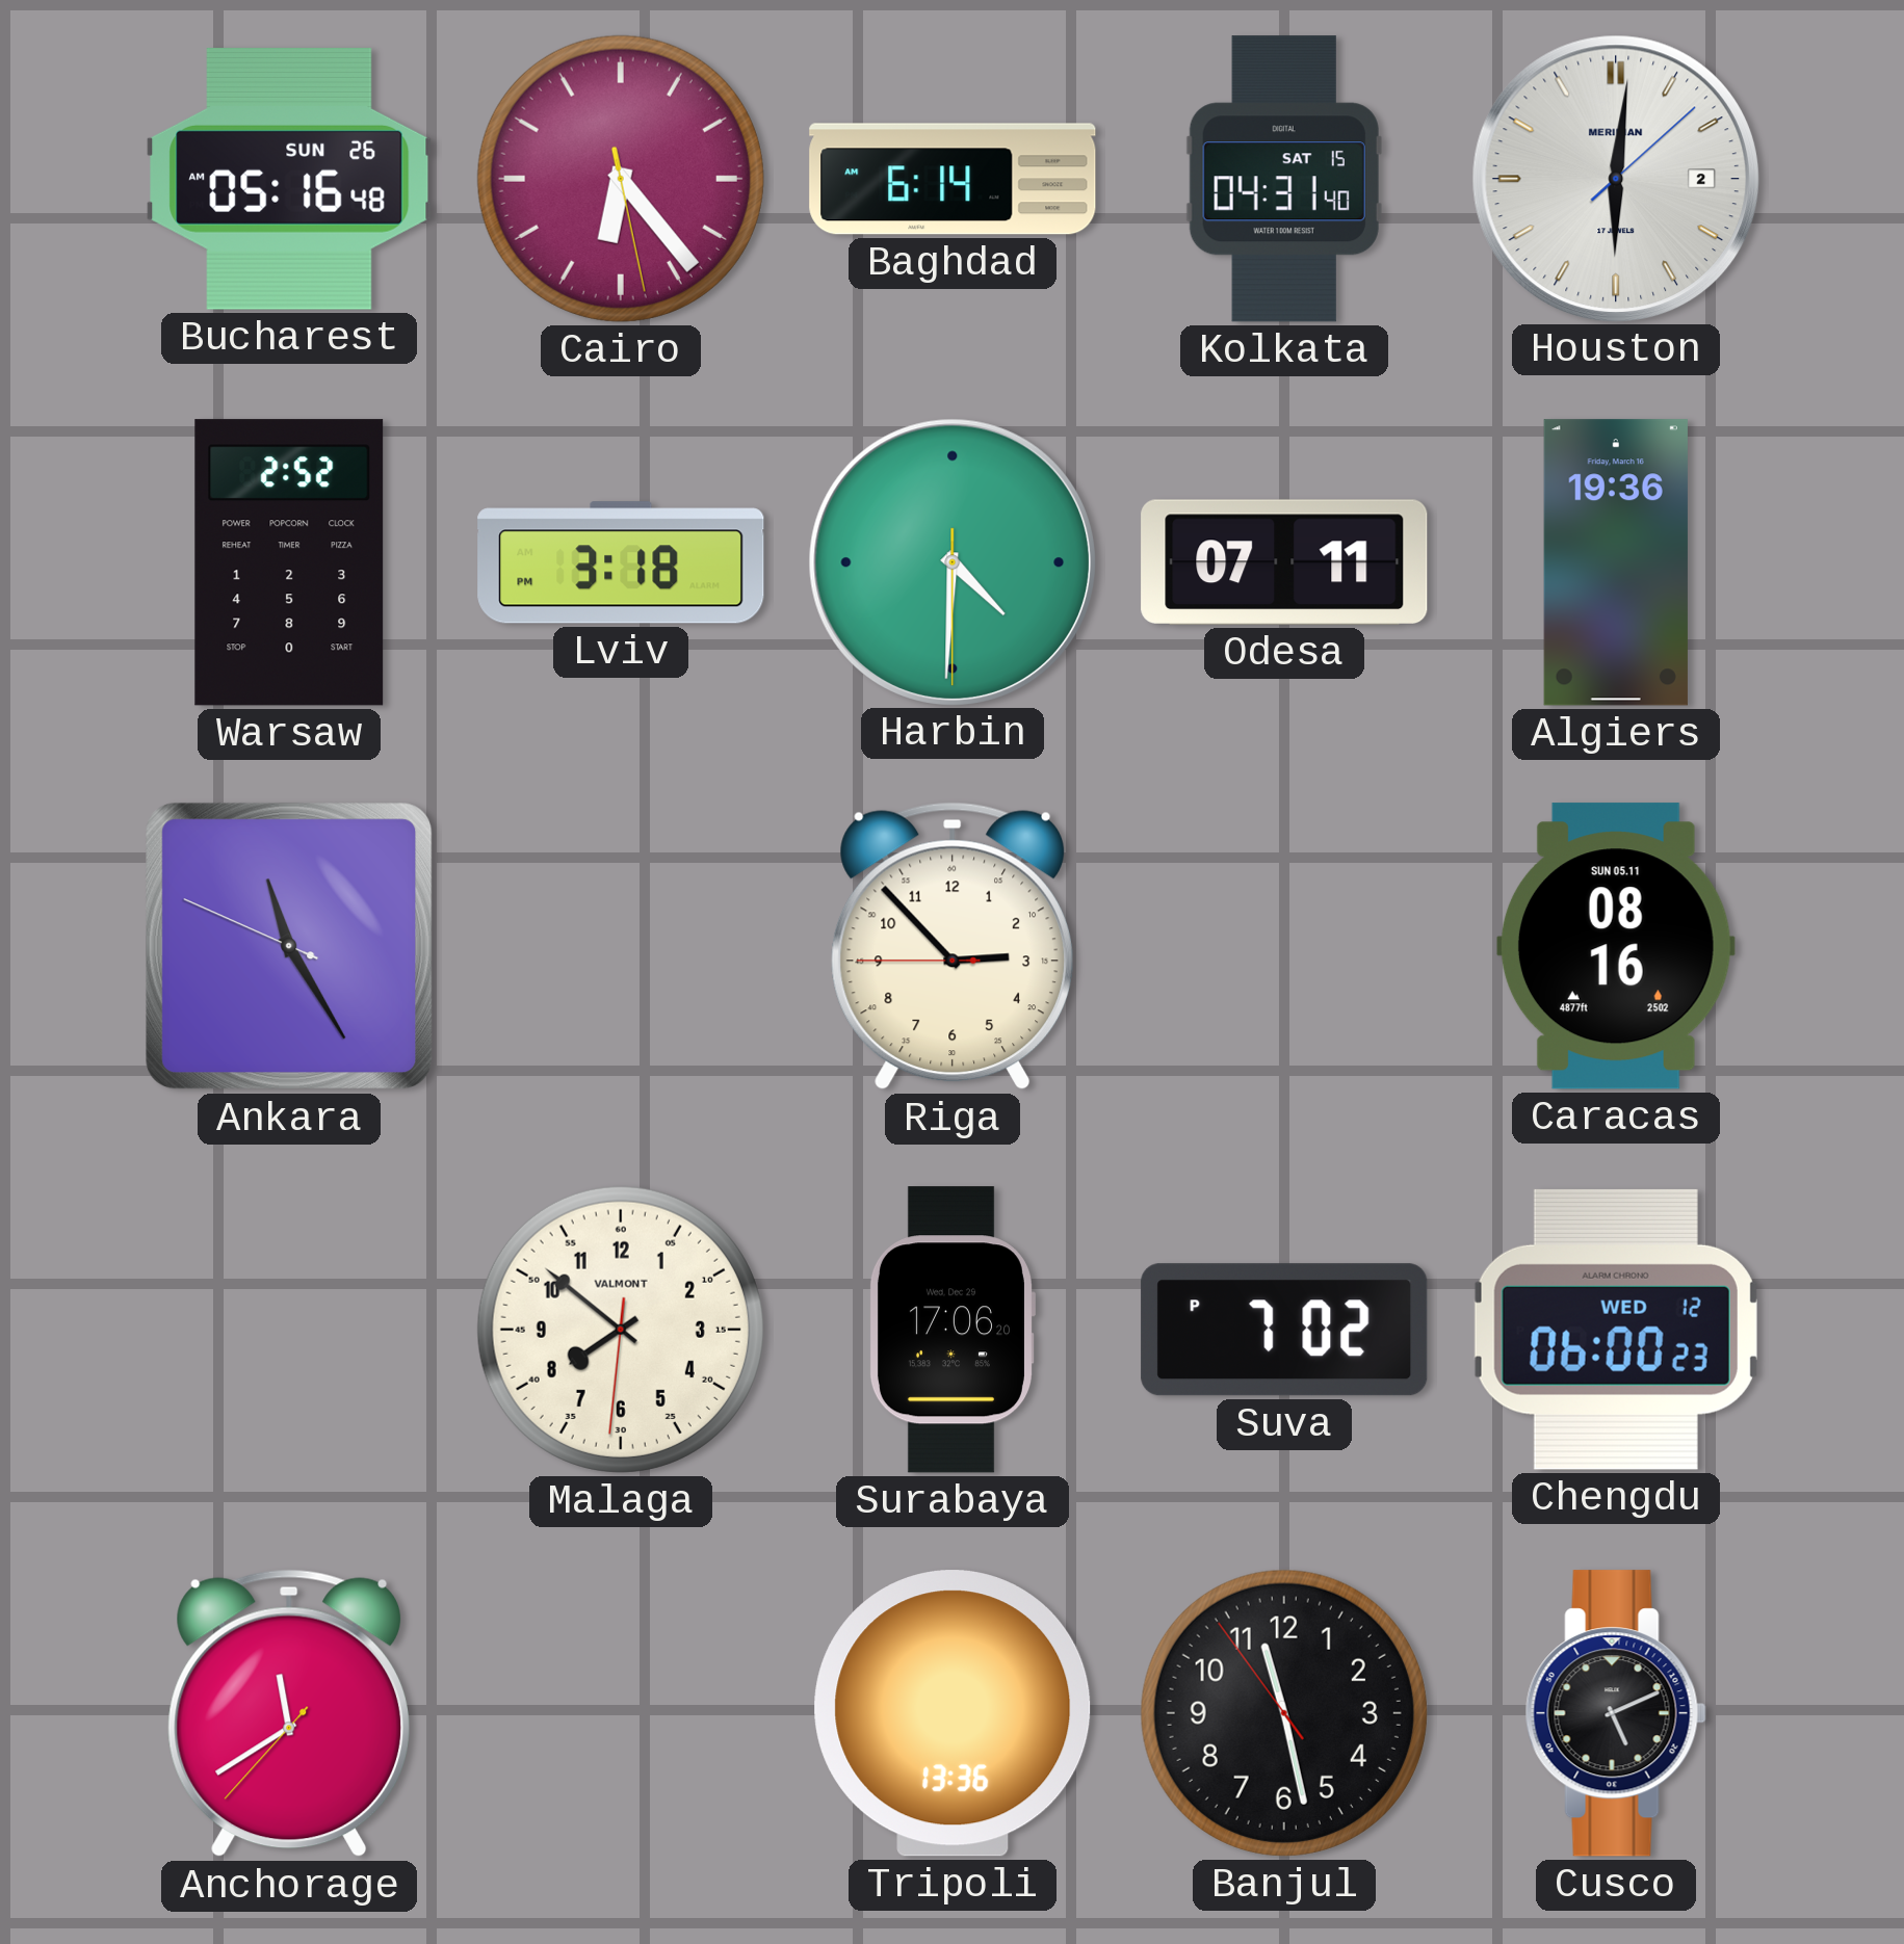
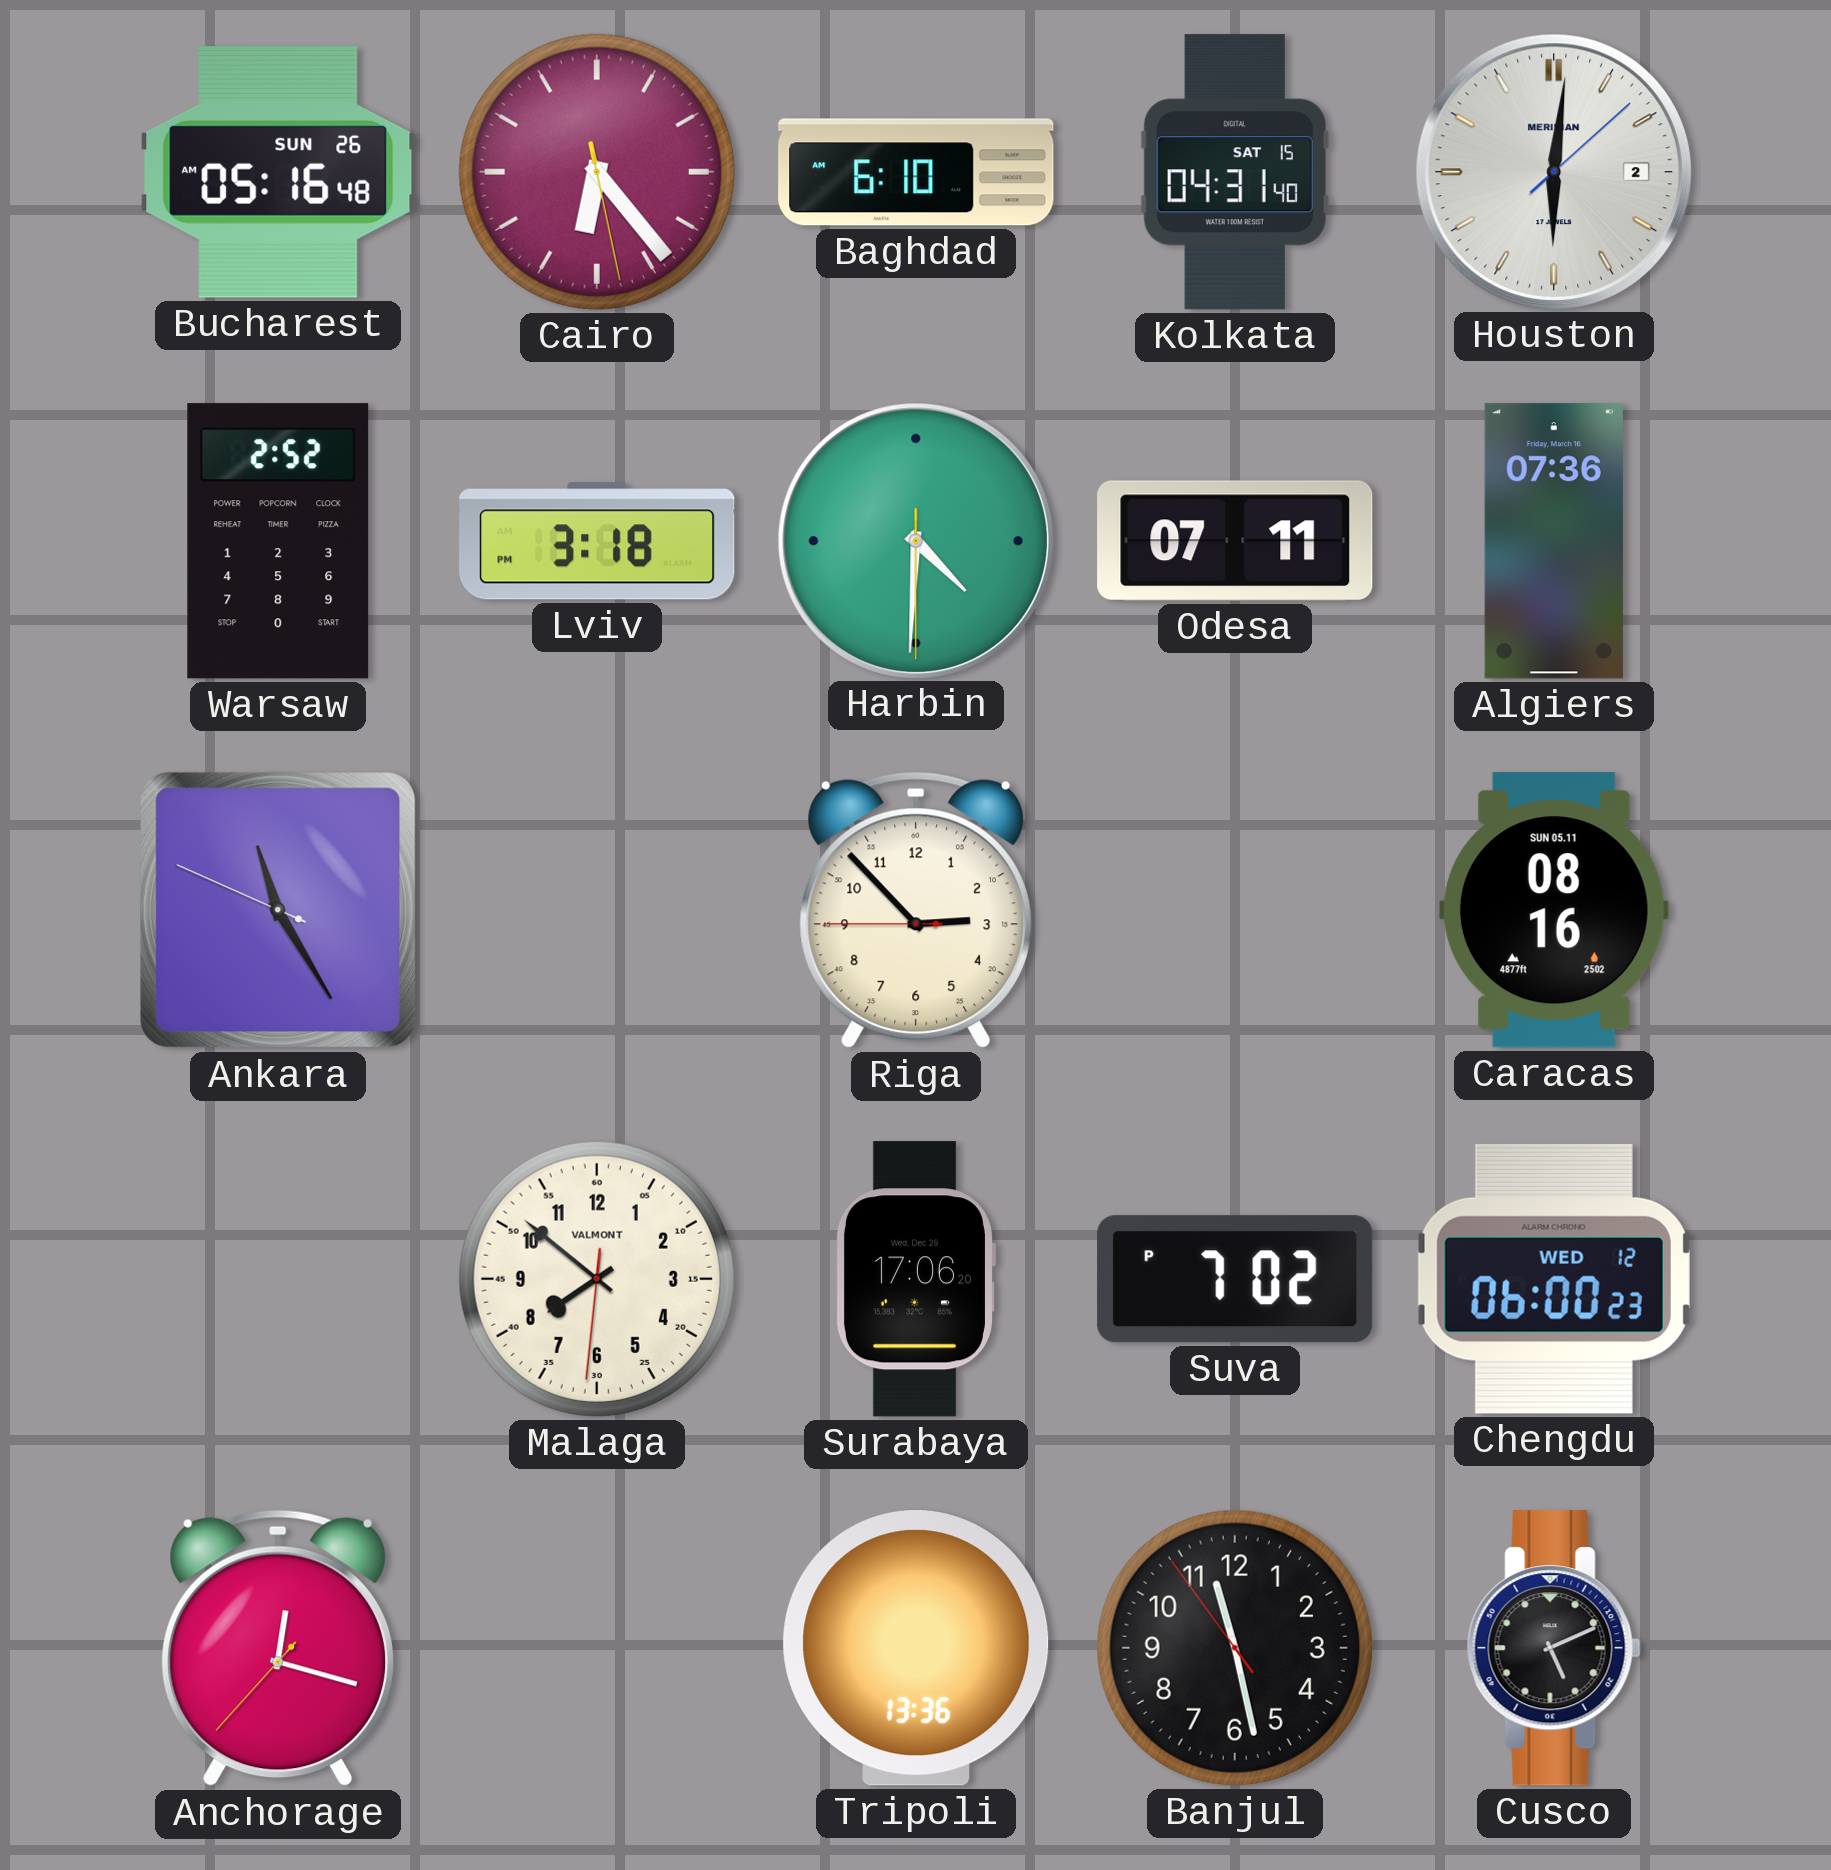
Baghdad: 6:14 -> 6:10 (916, 172)
Algiers: 19:36 -> 07:36 (1554, 541)
Anchorage: 11:39 -> 12:17 (277, 1648)
